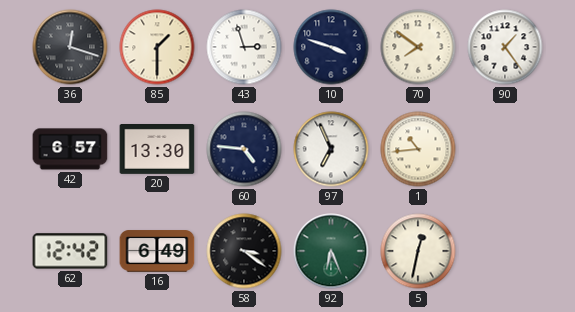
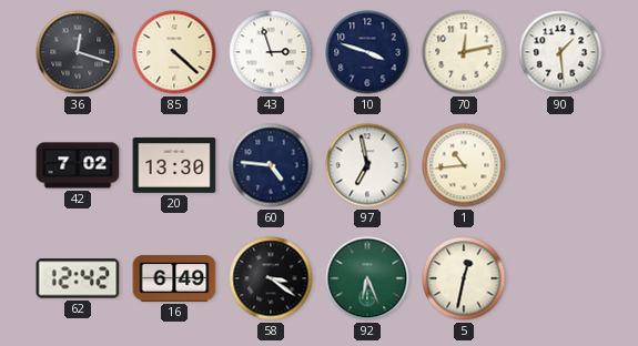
85: 1:30 -> 4:22 (174, 52)
70: 7:51 -> 12:13 (464, 52)
90: 1:24 -> 1:29 (560, 52)
42: 6:57 -> 7:02 (78, 165)
97: 6:56 -> 6:58 (367, 165)
